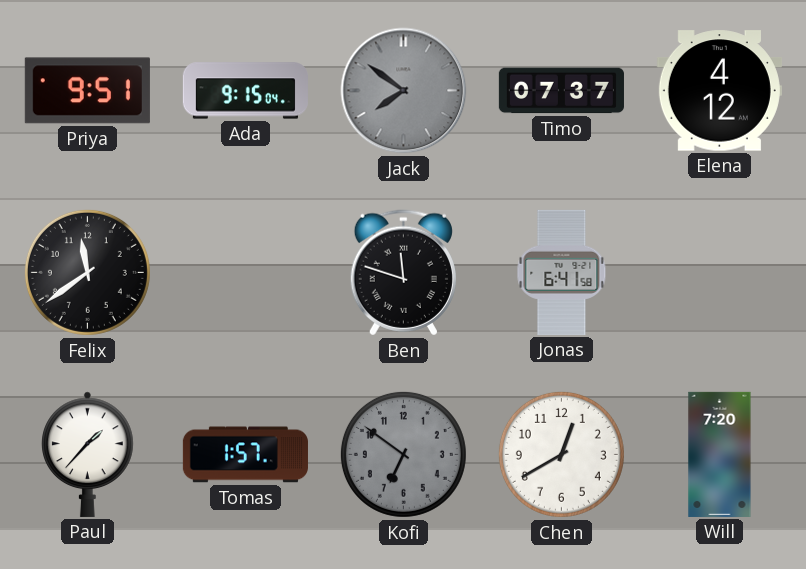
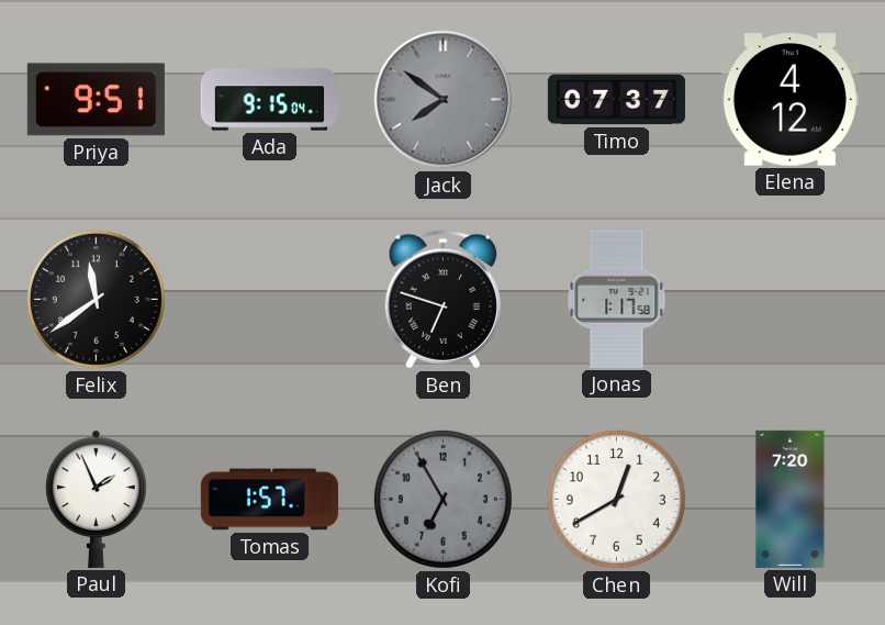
Ben: 11:48 -> 6:48 (442, 300)
Jonas: 6:41 -> 1:17 (617, 299)
Paul: 1:37 -> 1:56 (97, 499)
Kofi: 6:51 -> 6:55 (442, 499)
